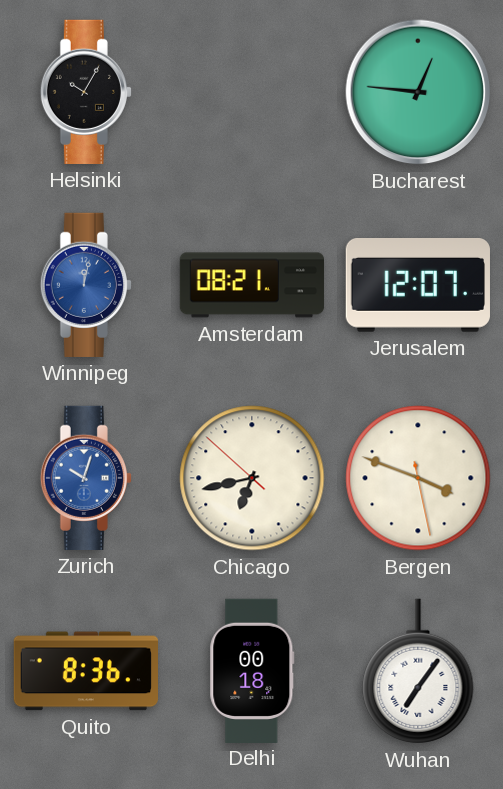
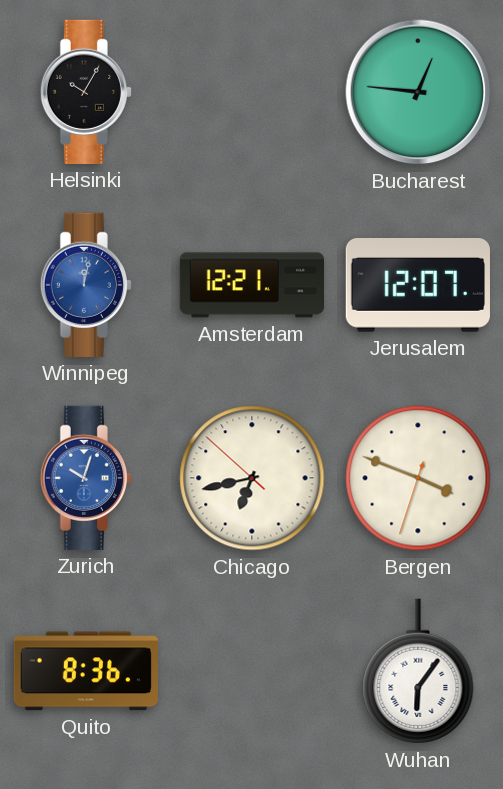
Amsterdam: 08:21 -> 12:21 (252, 285)
Bergen: 3:48:28 -> 3:48:33 (418, 478)
Delhi: 00:18 -> none (252, 670)
Wuhan: 7:06 -> 6:06 (418, 671)
